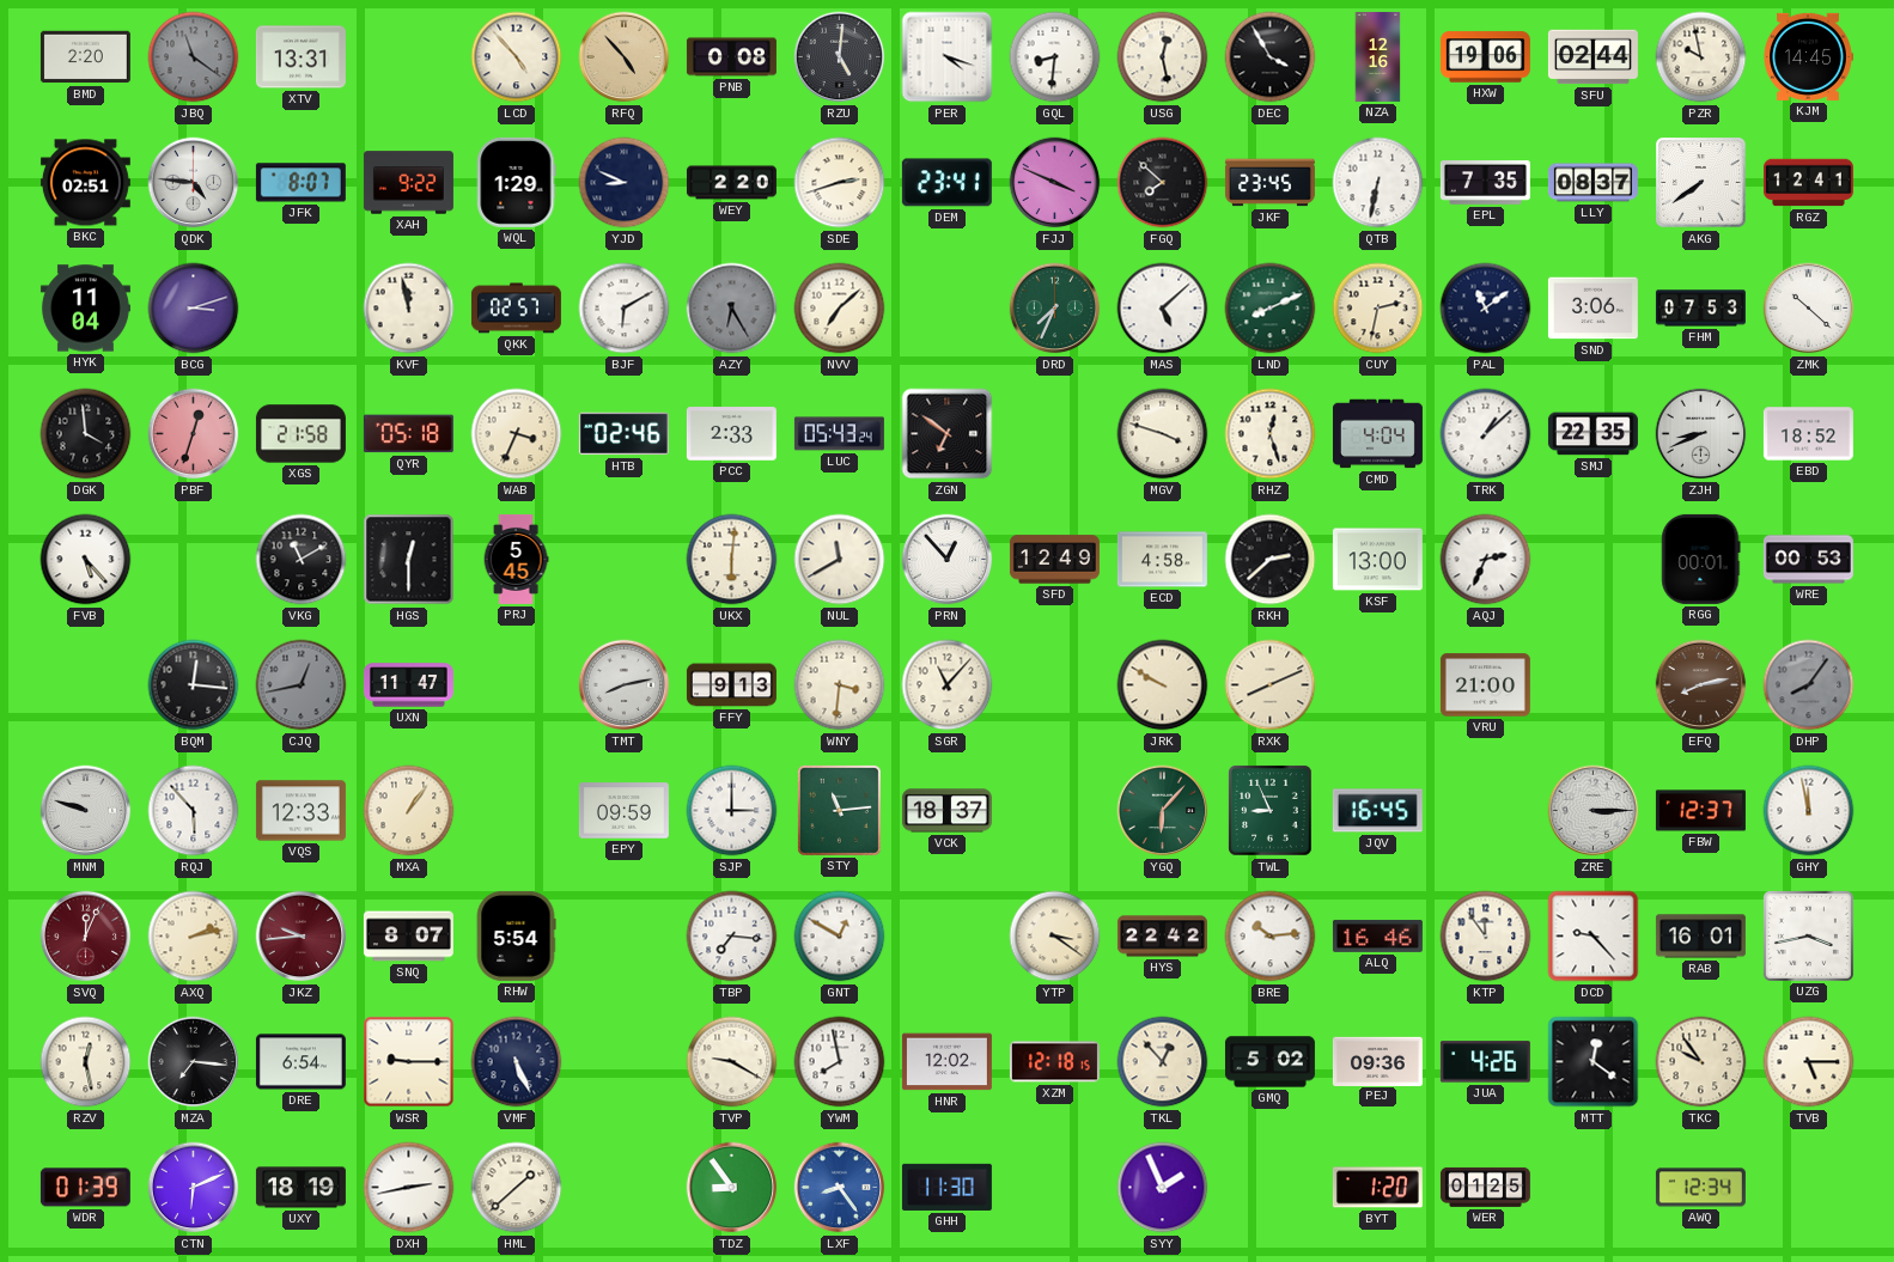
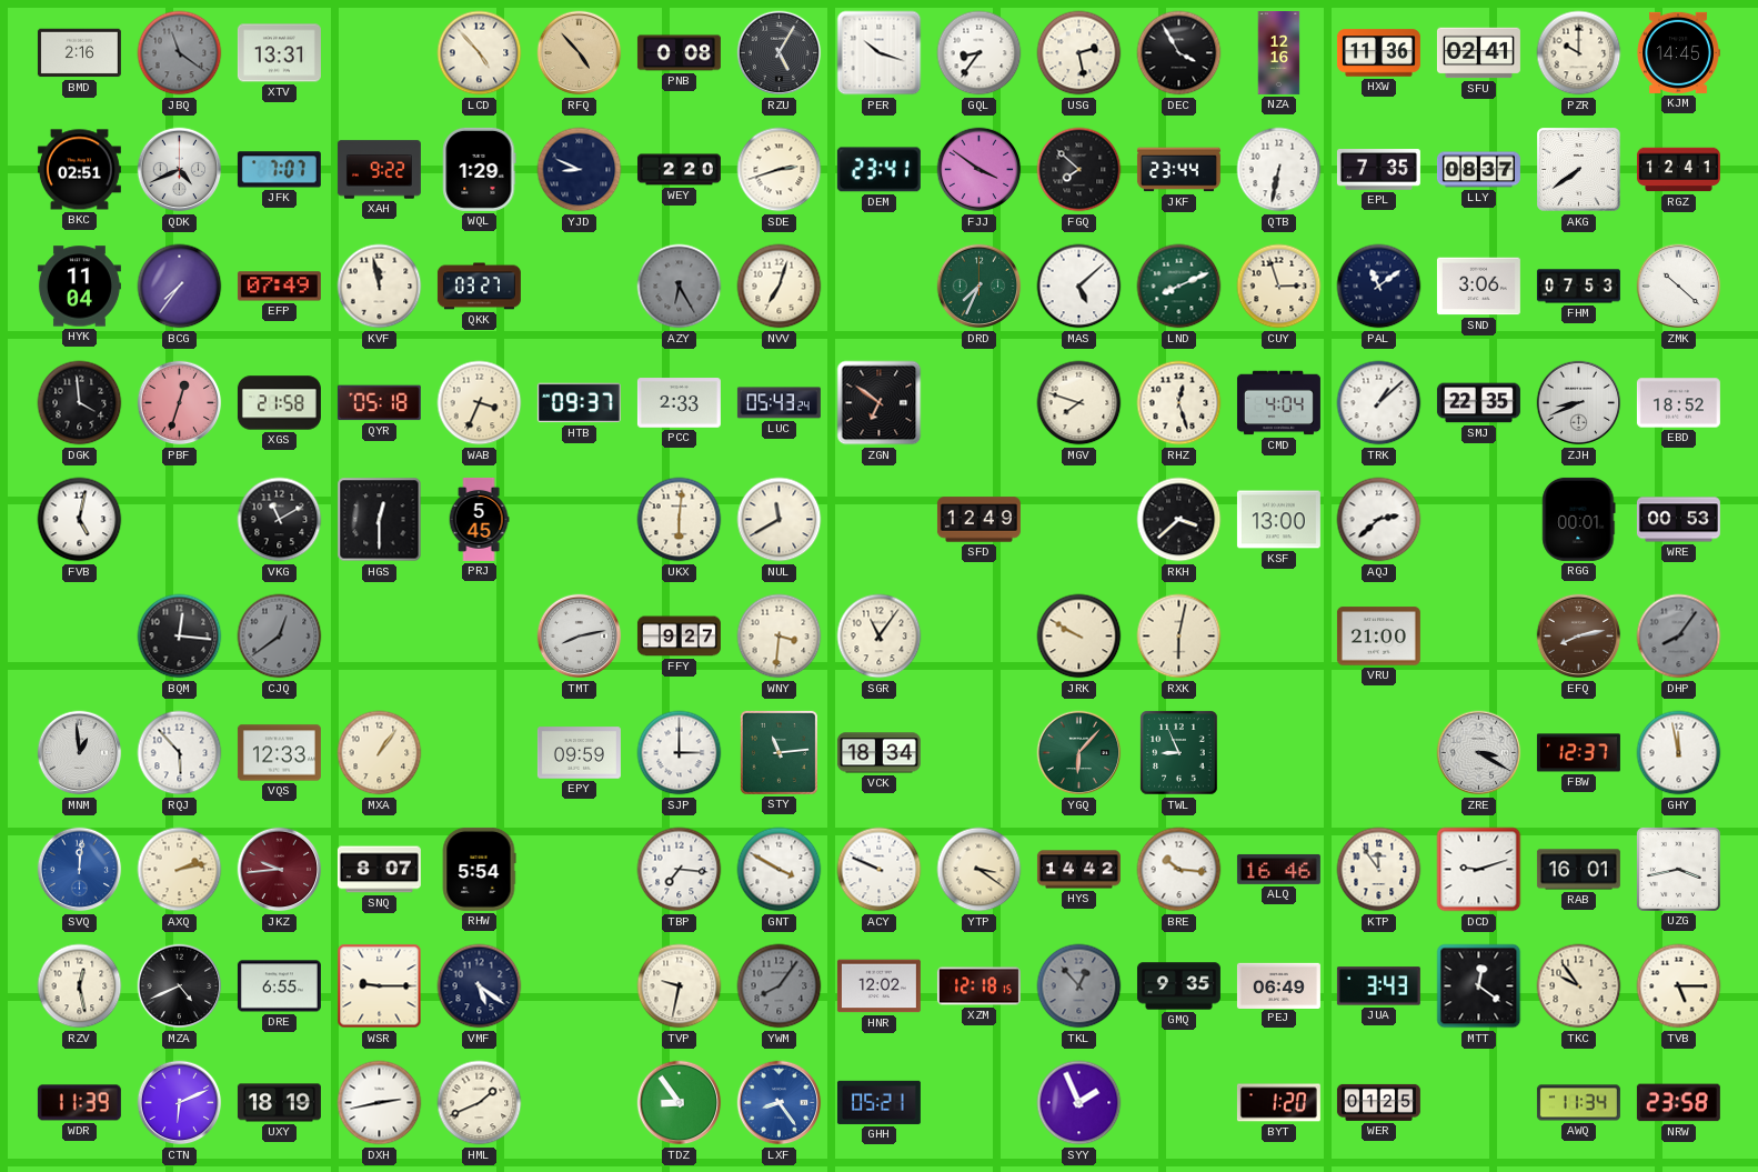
BMD: 2:20 -> 2:16 (79, 53)
RZU: 5:01 -> 5:05 (780, 53)
PER: 4:18 -> 10:18 (880, 53)
GQL: 8:31 -> 8:36 (980, 53)
USG: 12:28 -> 2:28 (1079, 53)
HXW: 19:06 -> 11:36 (1378, 53)
SFU: 02:44 -> 02:41 (1478, 53)
PZR: 9:58 -> 10:00 (1579, 53)
QDK: 4:46 -> 4:41 (180, 170)
JFK: 8:07 -> 7:07 (279, 170)
FJJ: 3:49 -> 3:51 (980, 170)
JKF: 23:45 -> 23:44 (1178, 170)
BCG: 3:12 -> 7:36 (180, 287)
EFP: none -> 07:49 (279, 287)
QKK: 02:57 -> 03:27 (479, 287)
BJF: 6:10 -> none (625, 309)
NVV: 7:08 -> 7:03 (780, 287)
CUY: 2:32 -> 2:57 (1279, 287)
HTB: 02:46 -> 09:37 (579, 403)
MGV: 3:48 -> 7:48 (1079, 403)
FVB: 5:23 -> 5:02 (80, 520)
PRN: 12:53 -> none (948, 560)
ECD: 4:58 -> none (1162, 560)
RKH: 2:38 -> 3:38 (1179, 520)
AQJ: 2:34 -> 2:38 (1379, 520)
CJQ: 12:43 -> 12:39 (280, 637)
UXN: 11:47 -> none (408, 685)
FFY: 9:13 -> 9:27 (679, 637)
SGR: 11:07 -> 11:06 (880, 637)
RXK: 8:11 -> 6:02 (1179, 637)
MNM: 9:48 -> 12:59 (80, 753)
VCK: 18:37 -> 18:34 (878, 753)
JQV: 16:45 -> none (1377, 811)
ZRE: 3:15 -> 3:20 (1479, 753)
SVQ: 12:04 -> 12:01 (80, 870)
SVQ dial: burgundy -> blue (80, 870)
GNT: 12:50 -> 3:50 (780, 870)
ACY: none -> 9:49 (880, 870)
HYS: 22:42 -> 14:42 (1078, 870)
BRE: 10:14 -> 10:16 (1179, 870)
DCD: 9:23 -> 9:12 (1479, 870)
MZA: 7:16 -> 4:41 (180, 986)
DRE: 6:54 -> 6:55 (279, 986)
VMF: 5:26 -> 5:21 (480, 986)
TVP: 9:20 -> 9:32 (680, 986)
YWM: 7:58 -> 8:06 (780, 986)
YWM dial: white -> grey (780, 986)
TKL dial: cream -> grey (1079, 986)
GMQ: 5:02 -> 9:35 (1178, 986)
PEJ: 09:36 -> 06:49 (1278, 985)
JUA: 4:26 -> 3:43 (1378, 986)
WDR: 01:39 -> 11:39 (79, 1103)
HML: 1:38 -> 1:41 (480, 1103)
GHH: 11:30 -> 05:21 (878, 1102)
AWQ: 12:34 -> 11:34 (1578, 1103)
NRW: none -> 23:58 (1678, 1103)
